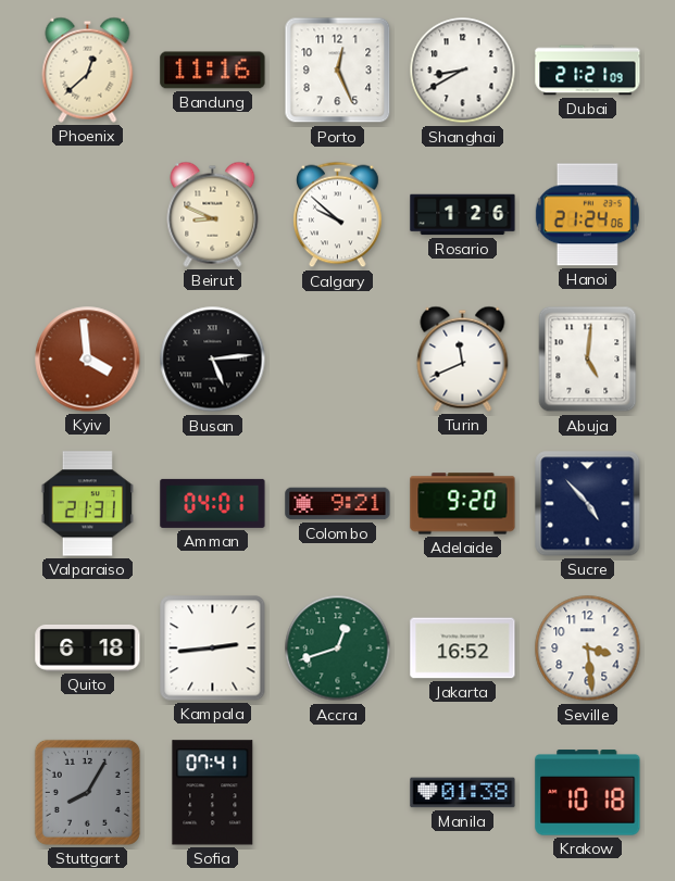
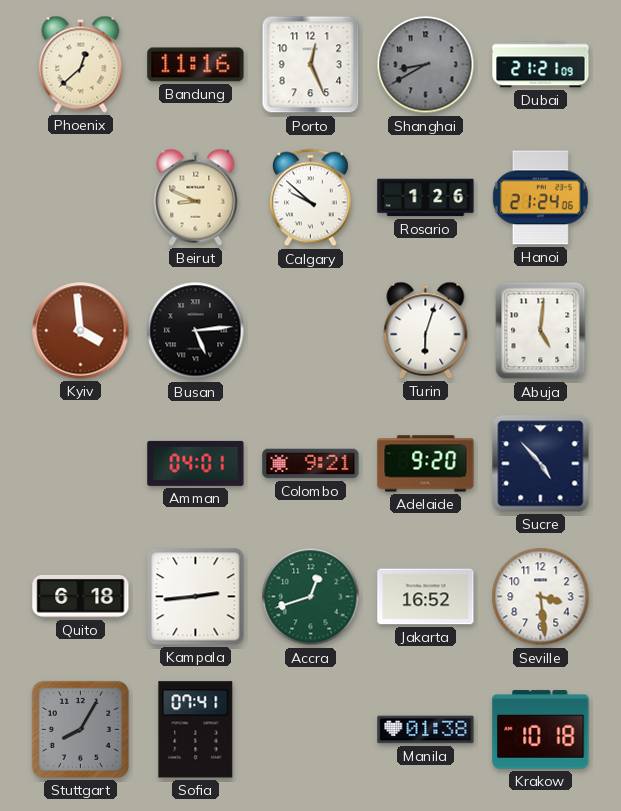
Shanghai dial: white -> grey (426, 65)
Turin: 11:41 -> 6:03 (426, 330)
Valparaiso: 21:31 -> none (87, 504)
